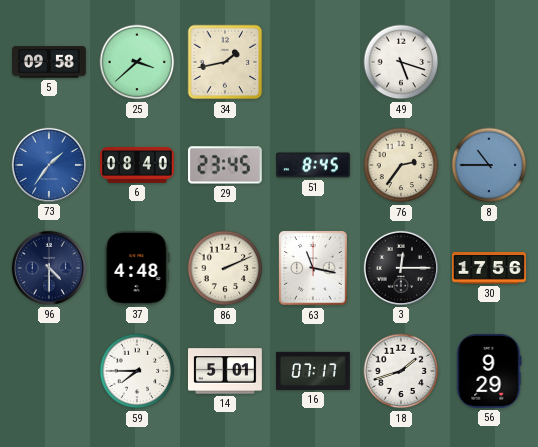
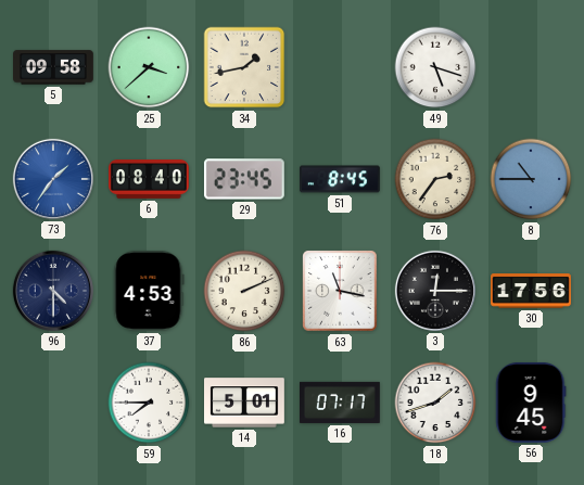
37: 4:48 -> 4:53 (149, 291)
56: 9:29 -> 9:45 (531, 403)
